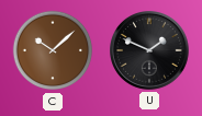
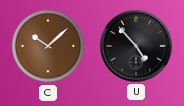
U: 1:49 -> 4:53 (137, 47)
